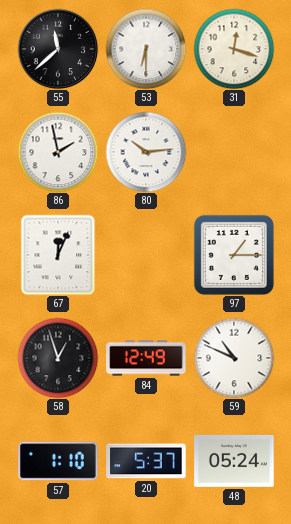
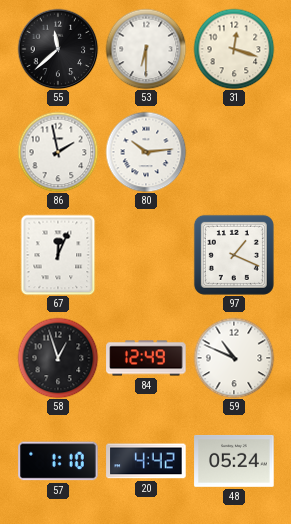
97: 1:15 -> 1:19 (234, 255)
20: 5:37 -> 4:42 (146, 461)
